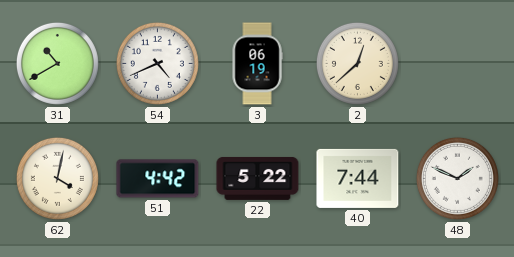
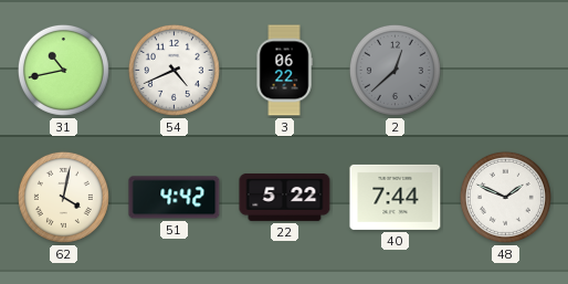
31: 10:40 -> 10:43 (63, 70)
3: 06:19 -> 06:22 (284, 71)
2 dial: cream -> grey (395, 70)
